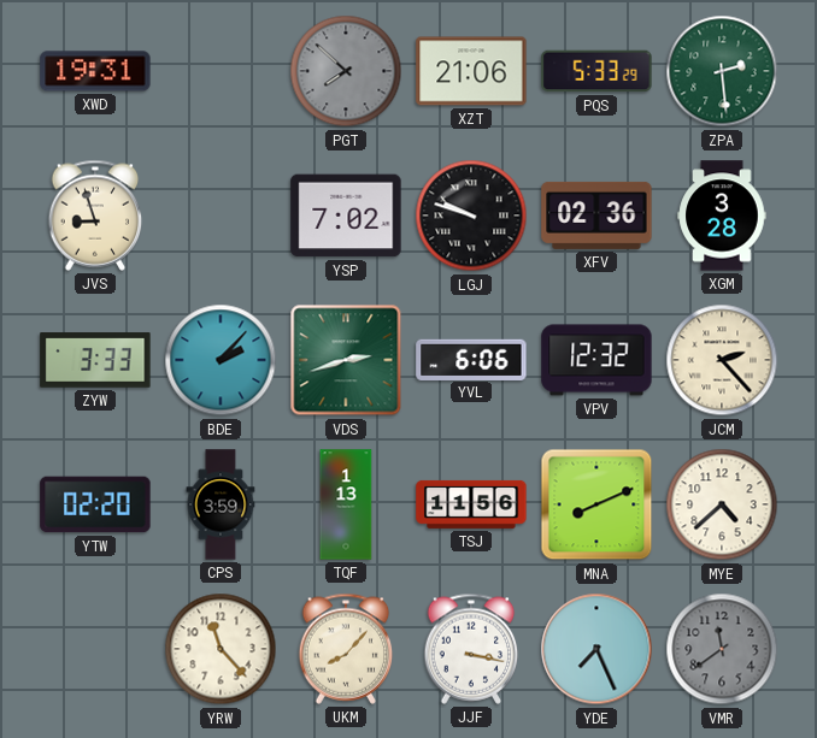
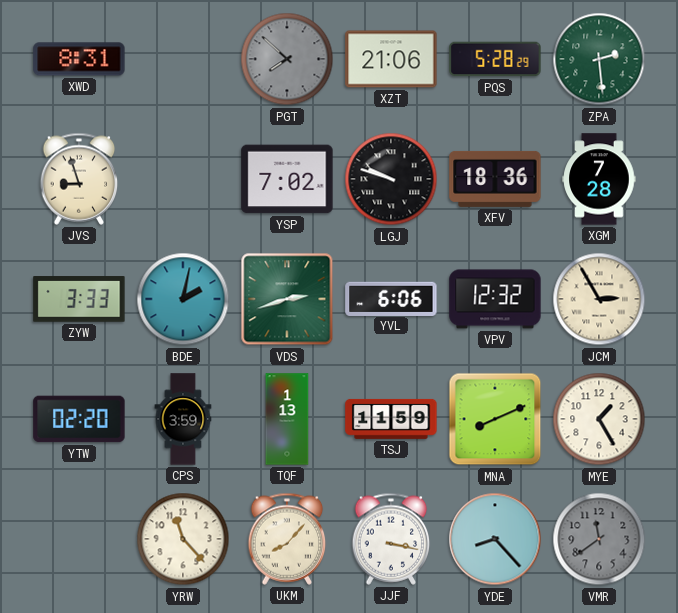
XWD: 19:31 -> 8:31 (79, 59)
PQS: 5:33 -> 5:28 (495, 59)
XFV: 02:36 -> 18:36 (495, 179)
XGM: 3:28 -> 7:28 (599, 179)
BDE: 2:07 -> 2:02 (183, 299)
JCM: 2:23 -> 2:55 (599, 299)
TSJ: 11:56 -> 11:59 (391, 419)
MYE: 4:38 -> 1:25 (599, 419)
YDE: 7:26 -> 8:23 (495, 539)
